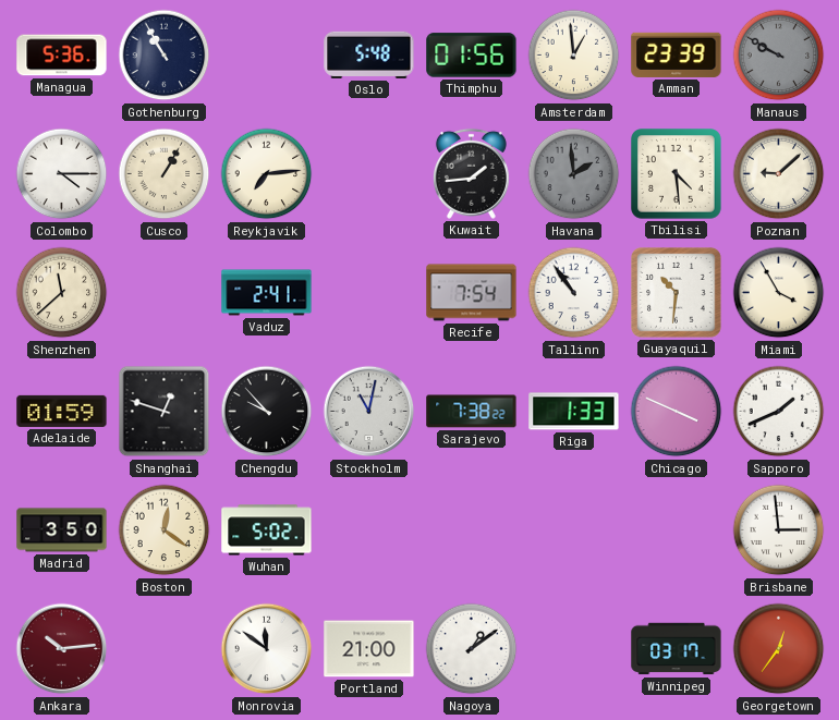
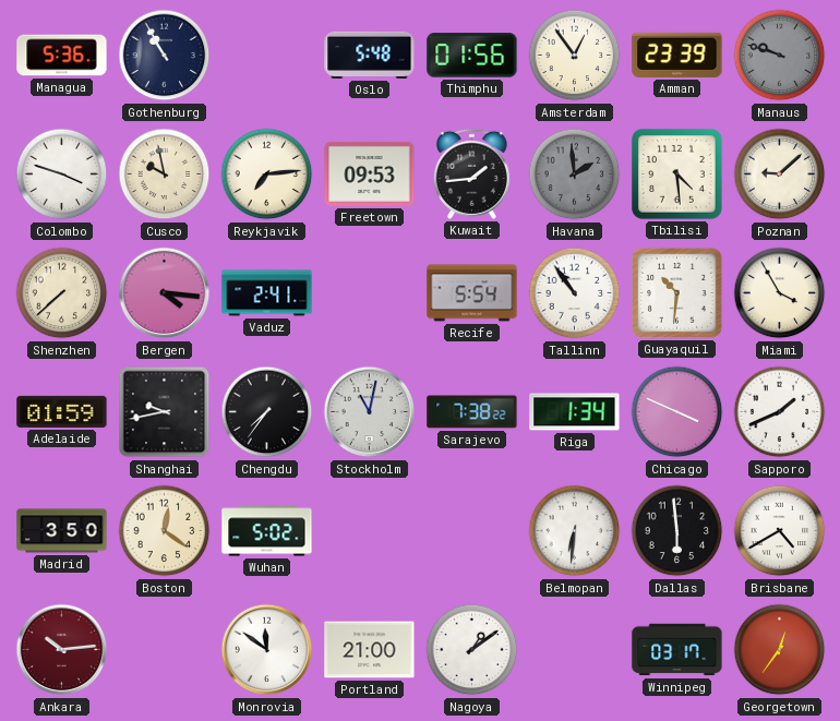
Amsterdam: 12:59 -> 12:54 (575, 56)
Manaus: 9:50 -> 9:48 (780, 56)
Colombo: 4:15 -> 3:48 (62, 175)
Cusco: 1:05 -> 9:58 (165, 175)
Freetown: none -> 09:53 (370, 173)
Shenzhen: 11:38 -> 7:38 (62, 293)
Bergen: none -> 4:16 (165, 293)
Recife: 7:54 -> 5:54 (472, 293)
Shanghai: 12:48 -> 9:43 (165, 412)
Chengdu: 9:53 -> 7:36 (267, 412)
Riga: 1:33 -> 1:34 (575, 412)
Belmopan: none -> 6:31 (575, 531)
Dallas: none -> 5:59 (677, 531)
Brisbane: 2:59 -> 4:40 (780, 531)
